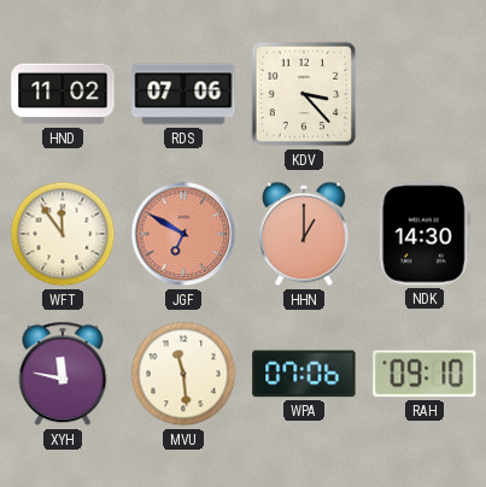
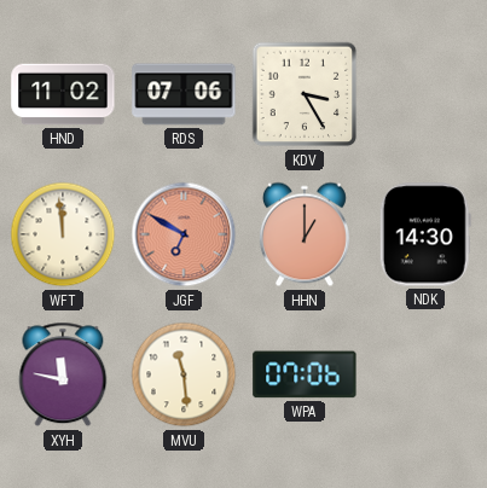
KDV: 3:23 -> 3:25 (305, 94)
WFT: 11:54 -> 11:59 (63, 234)
RAH: 09:10 -> none (424, 374)
